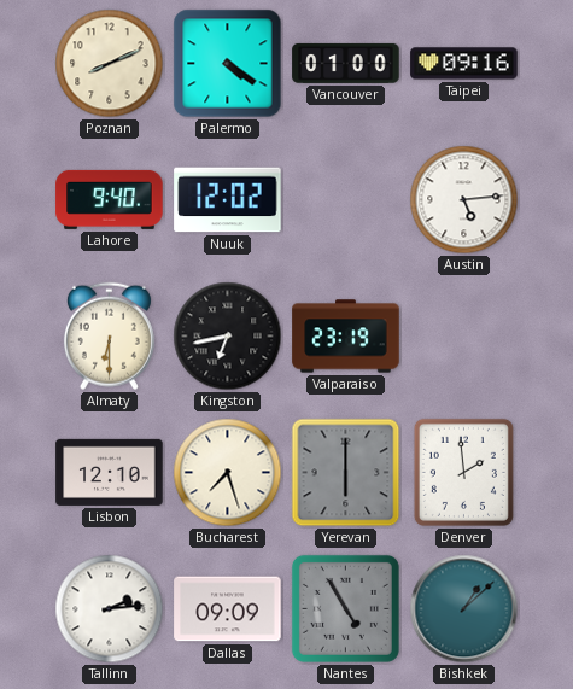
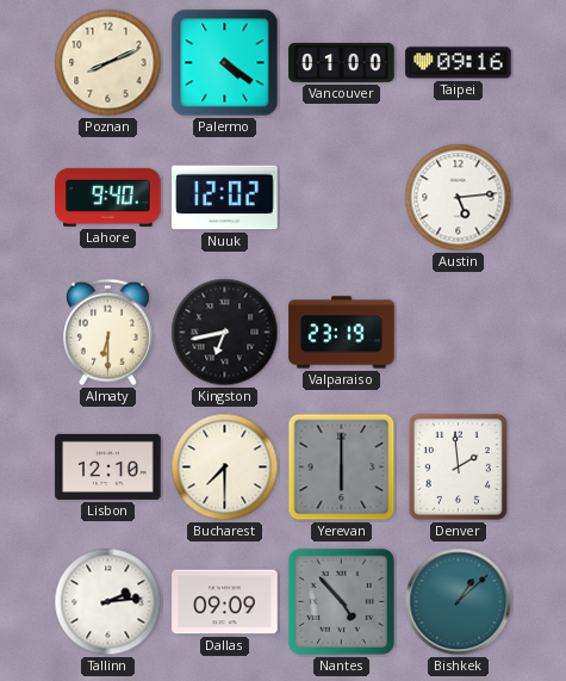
Bucharest: 7:27 -> 7:30 (225, 468)
Nantes: 4:55 -> 4:53 (341, 601)
